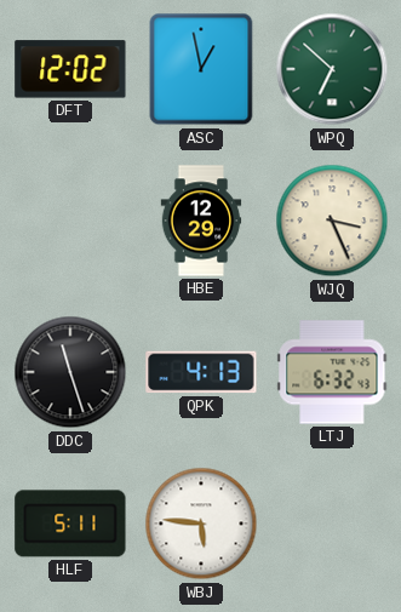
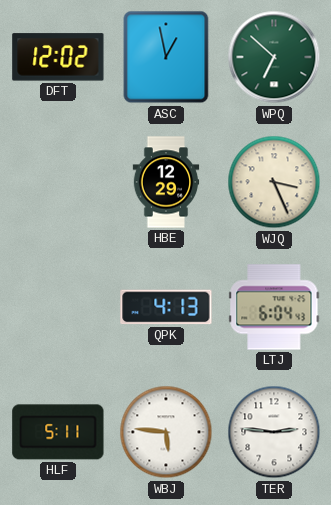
DDC: 11:27 -> none (70, 372)
LTJ: 6:32 -> 6:04 (274, 307)
TER: none -> 2:46 (274, 432)
